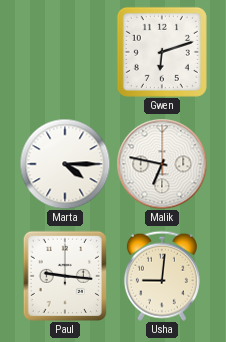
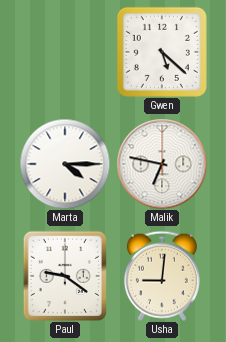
Gwen: 6:12 -> 5:22 (162, 52)
Paul: 9:16 -> 9:21 (65, 276)
